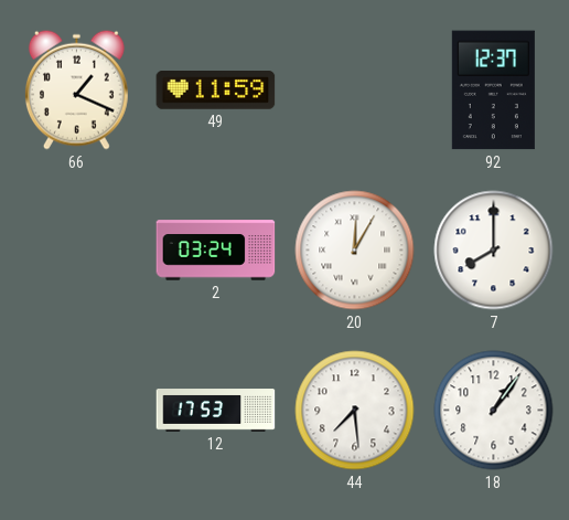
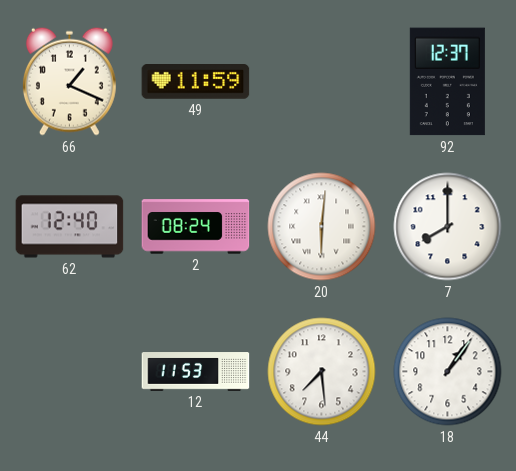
62: none -> 12:40 (70, 227)
2: 03:24 -> 08:24 (196, 227)
20: 12:05 -> 6:01 (322, 227)
12: 17:53 -> 11:53 (196, 372)
